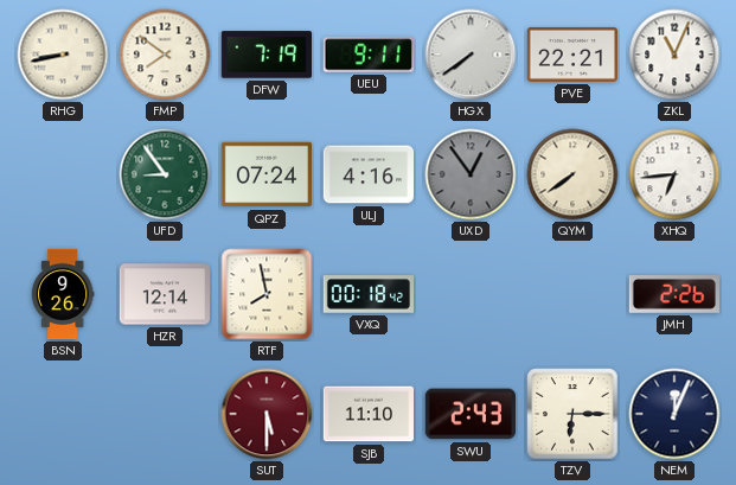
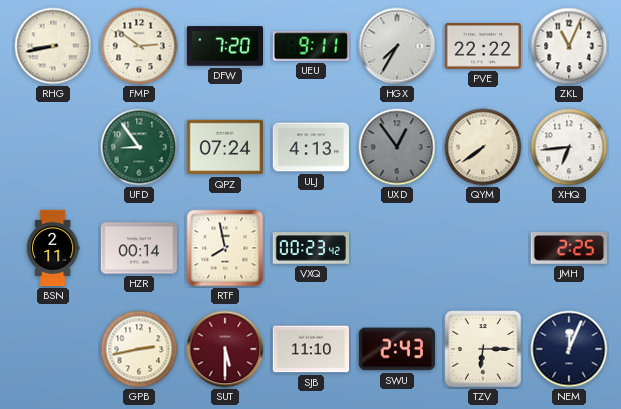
FMP: 7:51 -> 2:51 (139, 46)
DFW: 7:19 -> 7:20 (224, 46)
HGX: 7:39 -> 7:35 (397, 46)
PVE: 22:21 -> 22:22 (482, 46)
ULJ: 4:16 -> 4:13 (310, 147)
BSN: 9:26 -> 2:11 (53, 248)
HZR: 12:14 -> 00:14 (138, 248)
VXQ: 00:18 -> 00:23 (311, 248)
JMH: 2:26 -> 2:25 (568, 249)
GPB: none -> 2:43 (139, 349)
